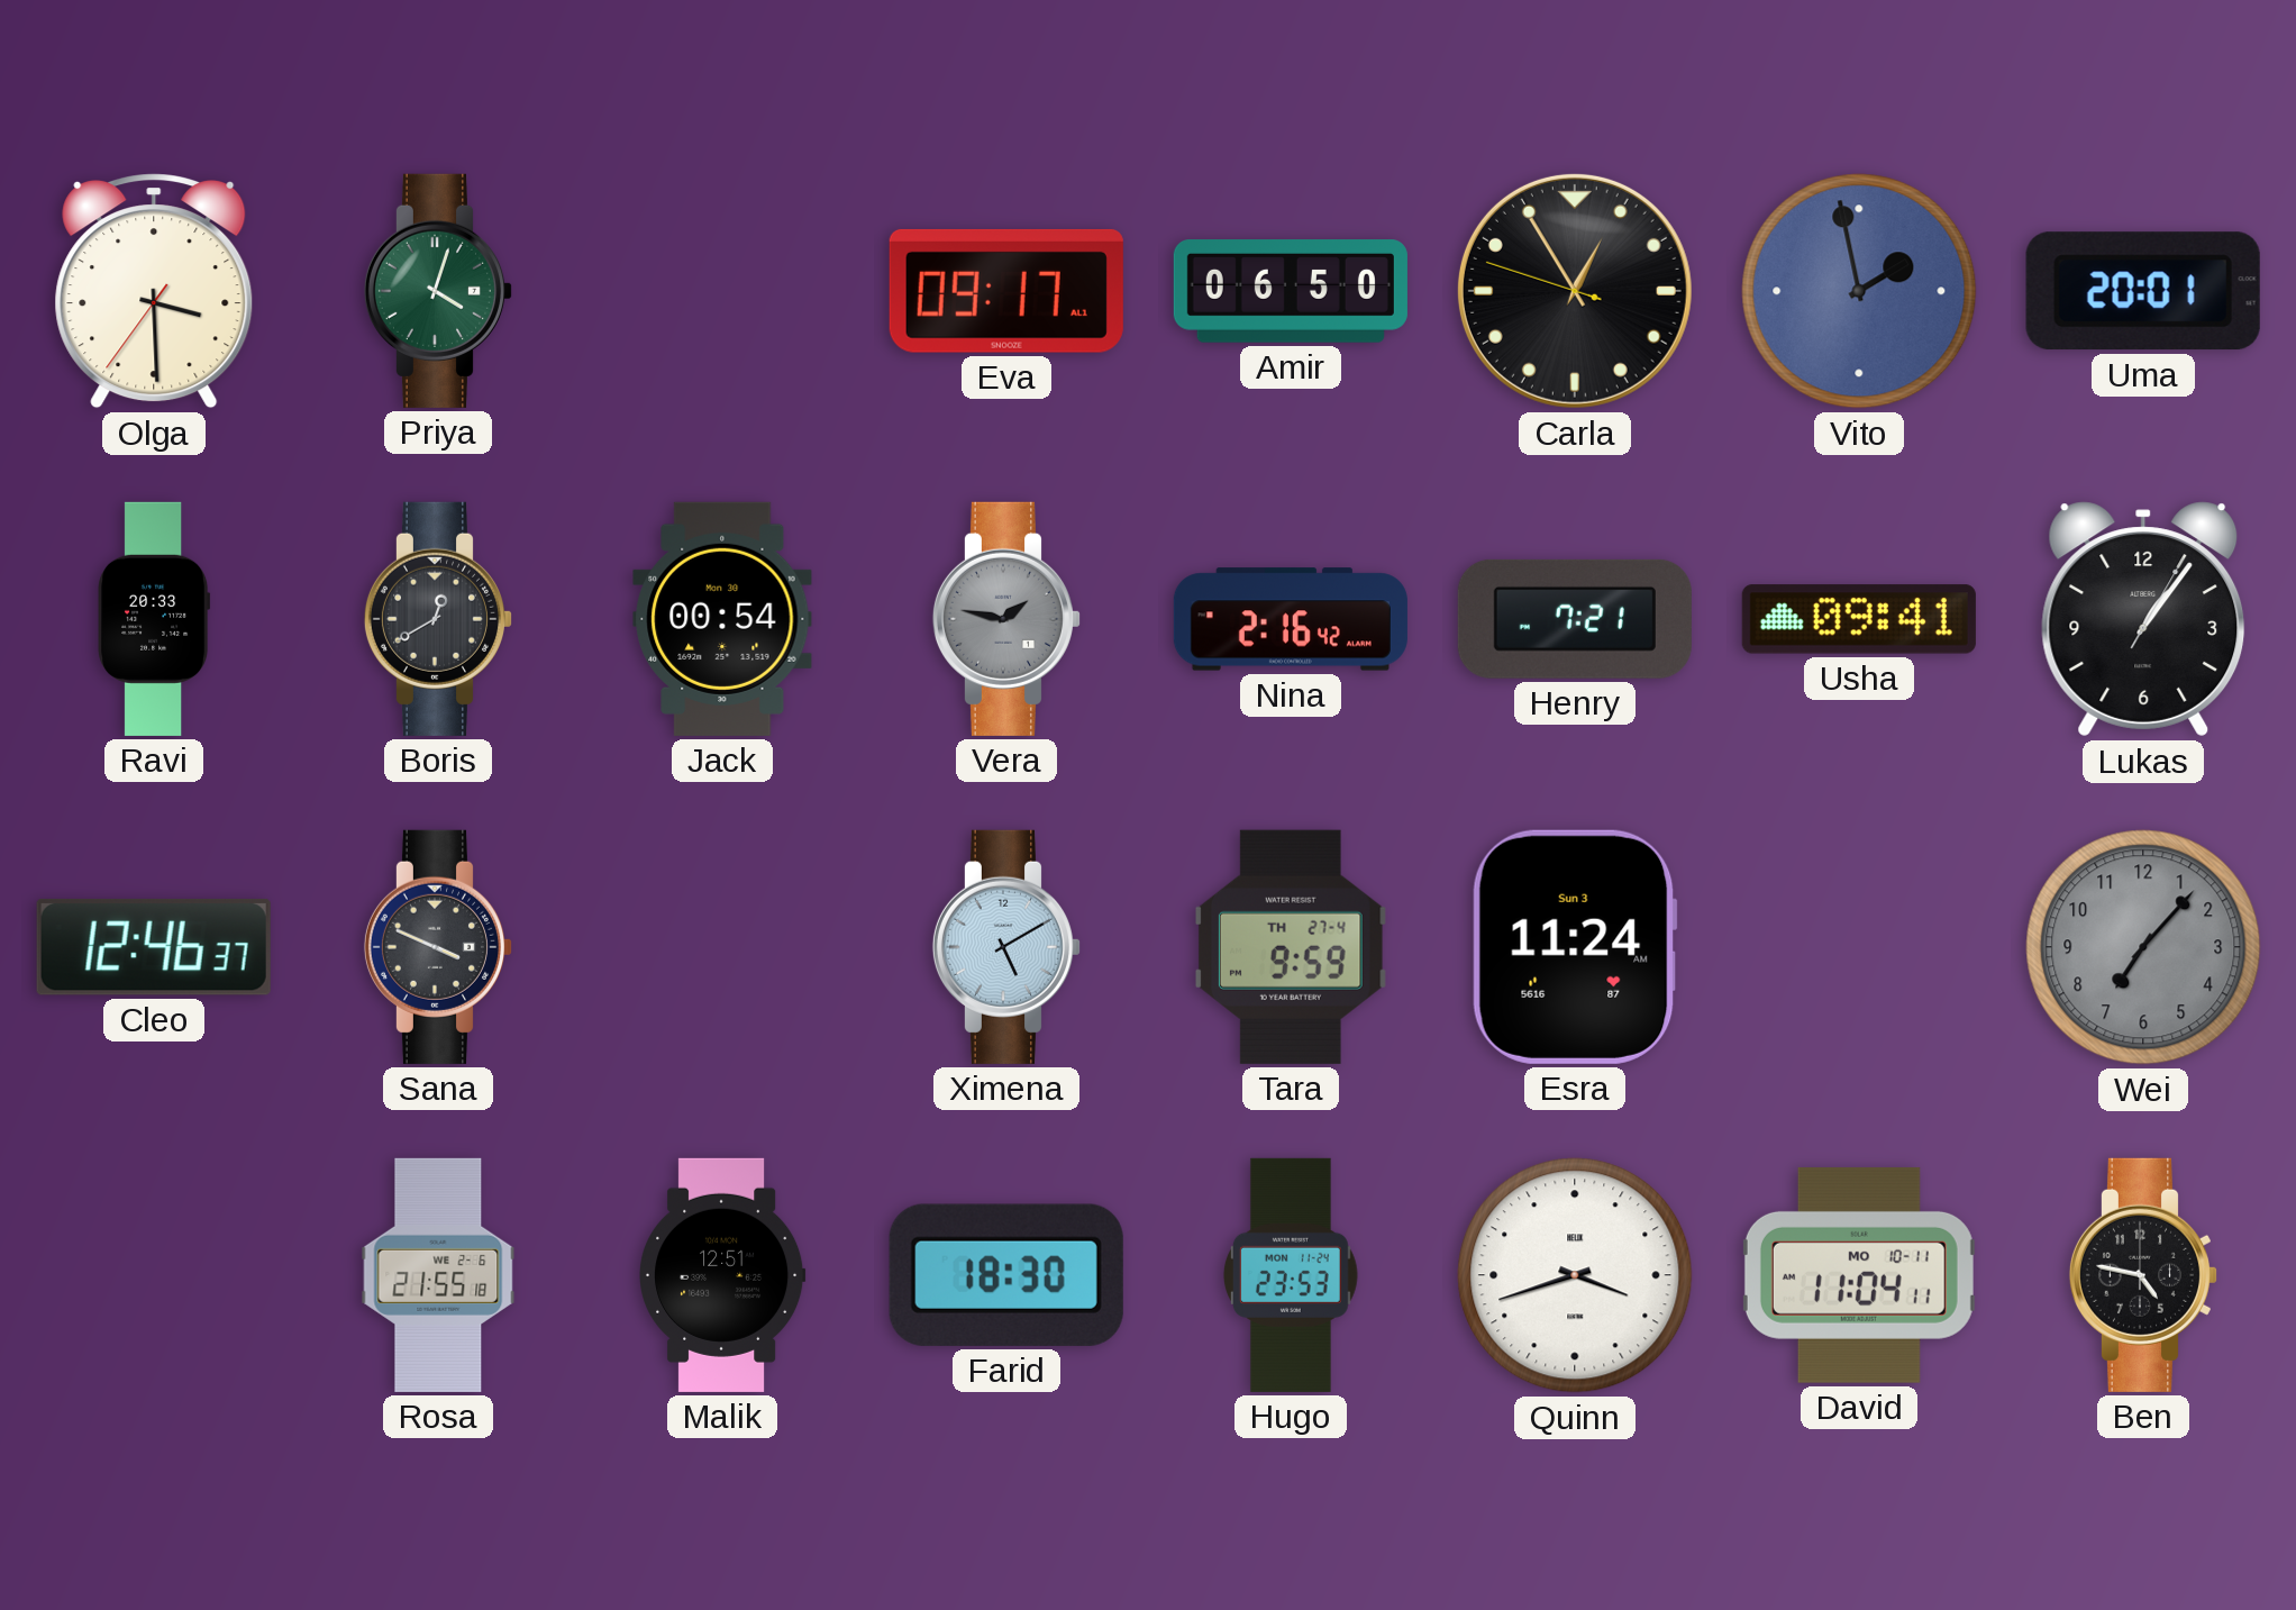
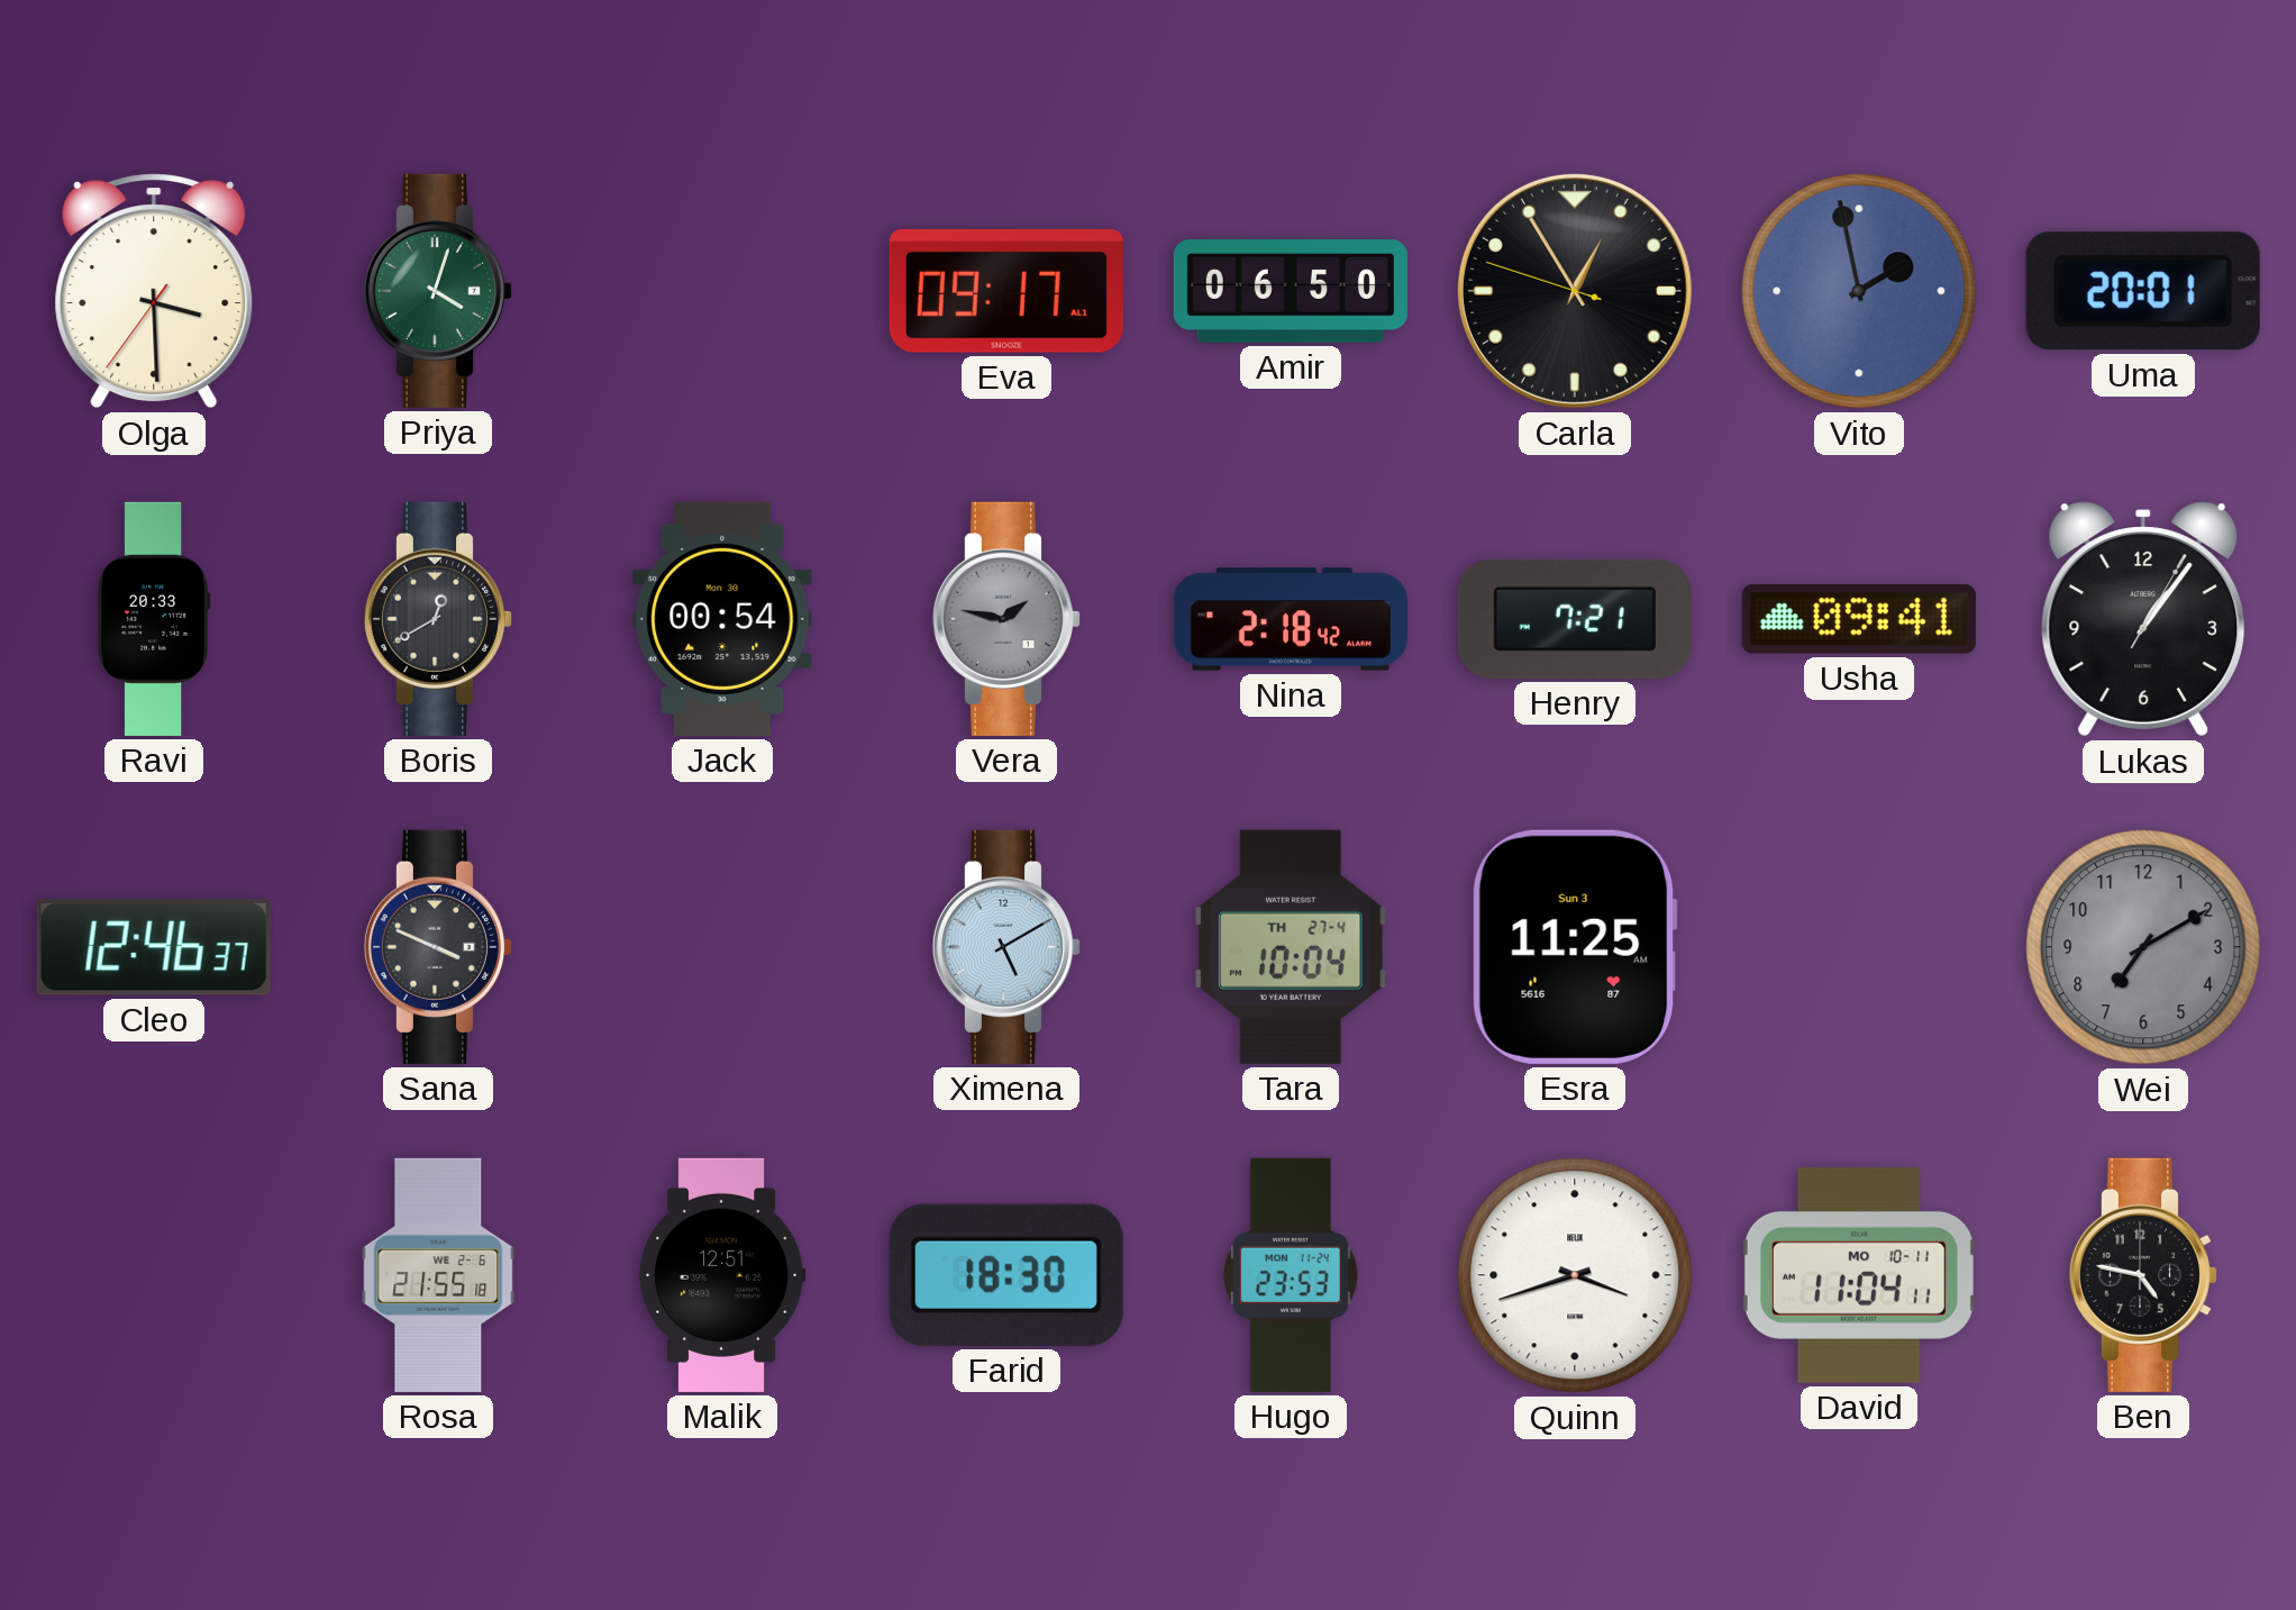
Nina: 2:16 -> 2:18 (1291, 619)
Tara: 9:59 -> 10:04 (1291, 947)
Esra: 11:24 -> 11:25 (1575, 947)
Wei: 7:07 -> 7:10 (2143, 947)
